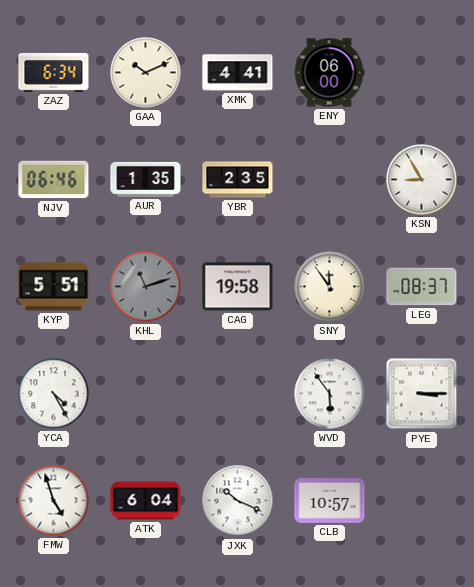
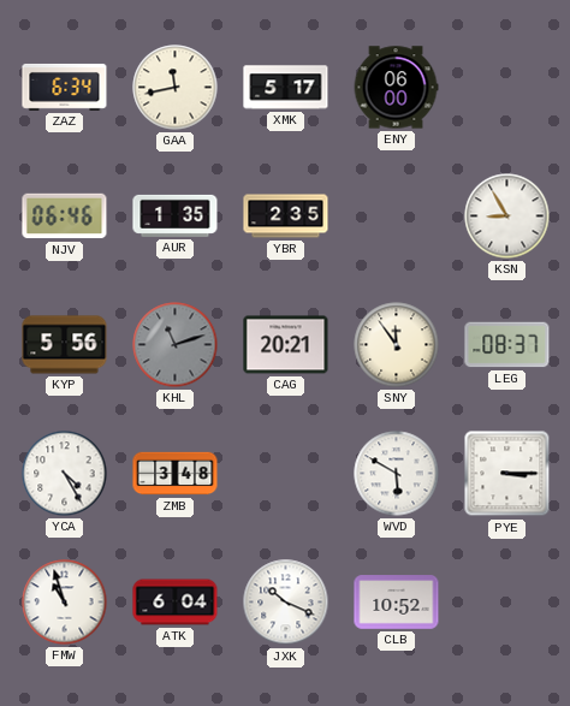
GAA: 10:11 -> 11:43 (176, 88)
XMK: 4:41 -> 5:17 (286, 88)
KYP: 5:51 -> 5:56 (65, 345)
CAG: 19:58 -> 20:21 (286, 345)
ZMB: none -> 3:48 (176, 474)
WVD: 5:54 -> 5:50 (397, 474)
FMW: 4:57 -> 10:57 (65, 603)
CLB: 10:57 -> 10:52 (397, 603)
